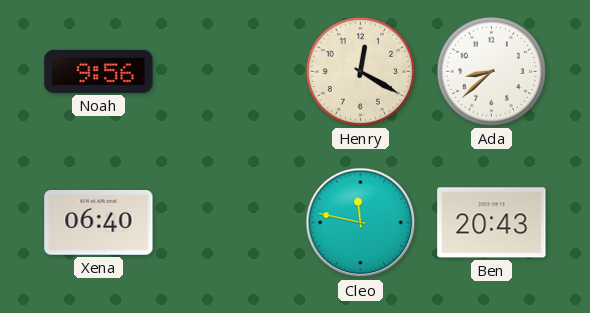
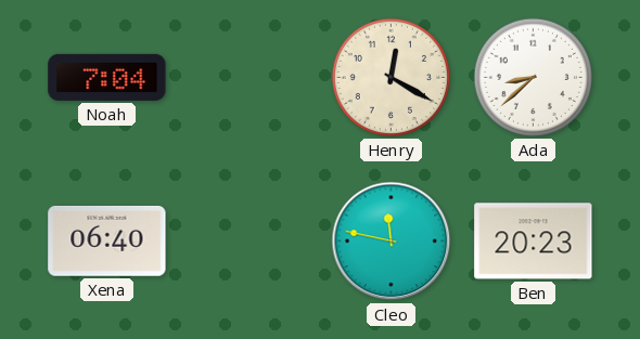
Noah: 9:56 -> 7:04 (107, 77)
Ben: 20:43 -> 20:23 (534, 242)
